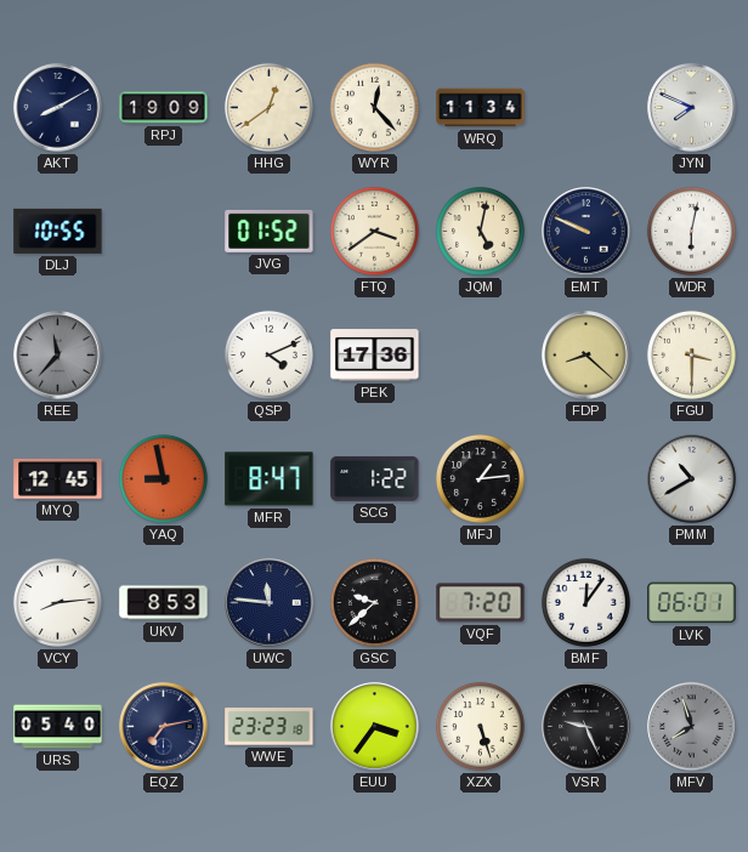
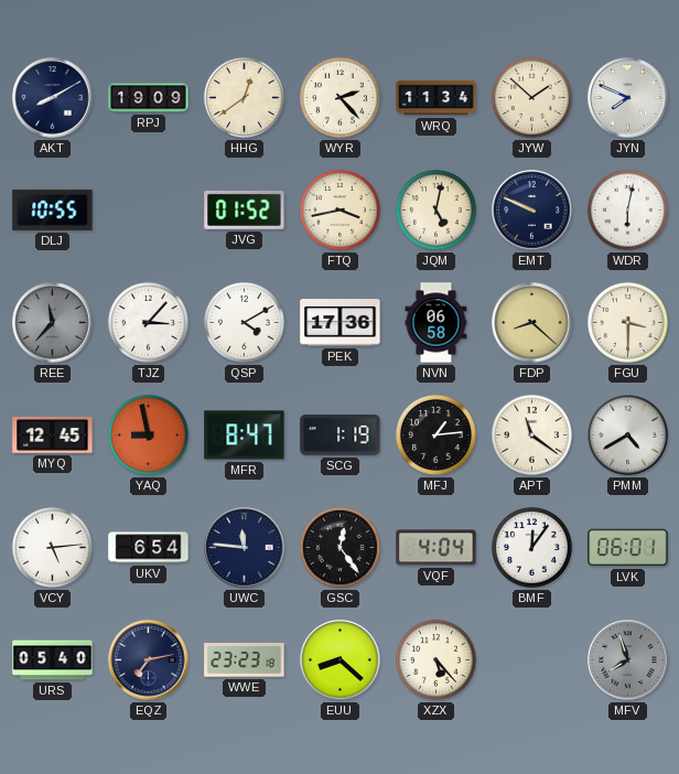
WYR: 12:23 -> 2:23 (339, 97)
JYW: none -> 1:52 (531, 97)
FTQ: 3:39 -> 3:43 (339, 209)
TJZ: none -> 3:07 (148, 322)
QSP: 4:11 -> 4:10 (244, 322)
NVN: none -> 06:58 (436, 323)
SCG: 1:22 -> 1:19 (341, 434)
APT: none -> 11:21 (531, 434)
PMM: 10:40 -> 4:40 (628, 436)
VCY: 8:14 -> 5:14 (52, 547)
UKV: 8:53 -> 6:54 (149, 548)
GSC: 9:38 -> 12:24 (339, 547)
VQF: 7:20 -> 4:04 (436, 548)
EUU: 3:36 -> 8:22 (341, 660)
XZX: 5:27 -> 5:23 (435, 659)
VSR: 9:26 -> none (586, 727)
